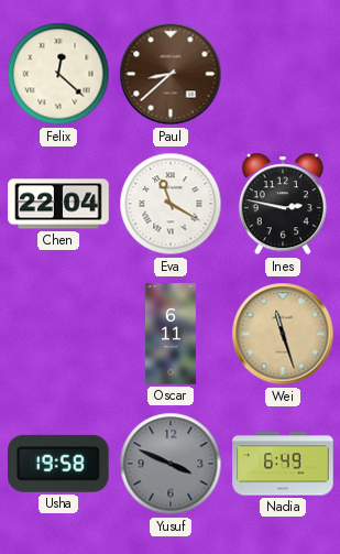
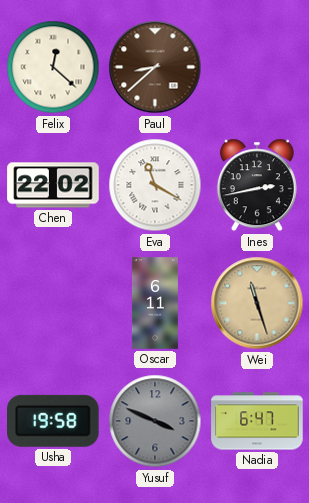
Chen: 22:04 -> 22:02 (53, 185)
Ines: 2:47 -> 2:43 (257, 185)
Nadia: 6:49 -> 6:47 (257, 421)
